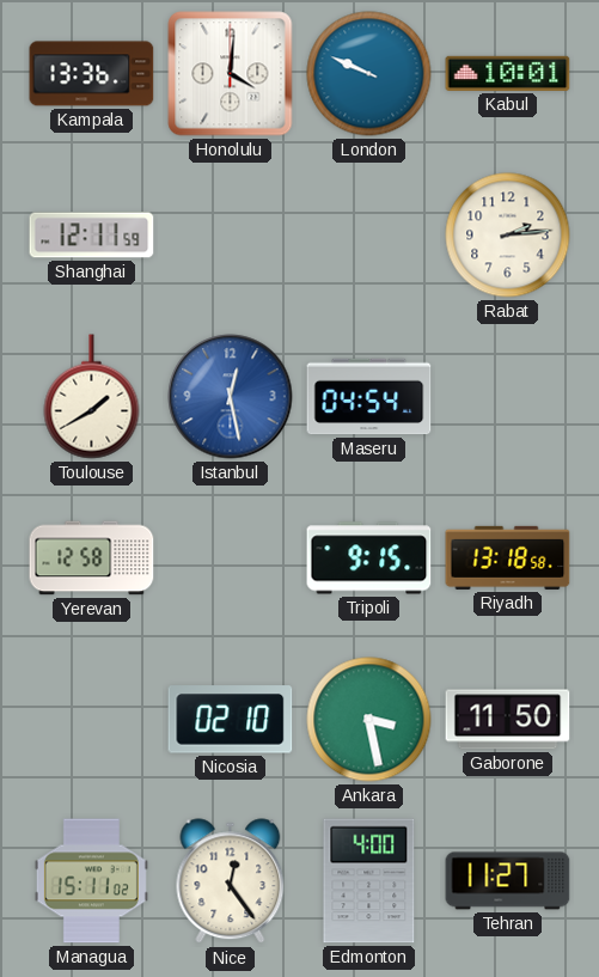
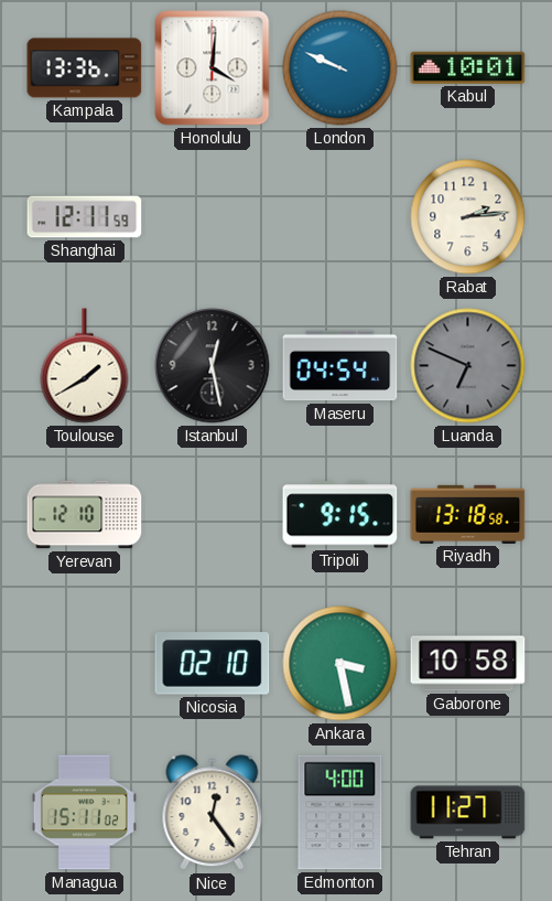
Istanbul dial: blue -> black (213, 366)
Luanda: none -> 6:49 (468, 366)
Yerevan: 12:58 -> 12:10 (85, 515)
Gaborone: 11:50 -> 10:58 (468, 664)
